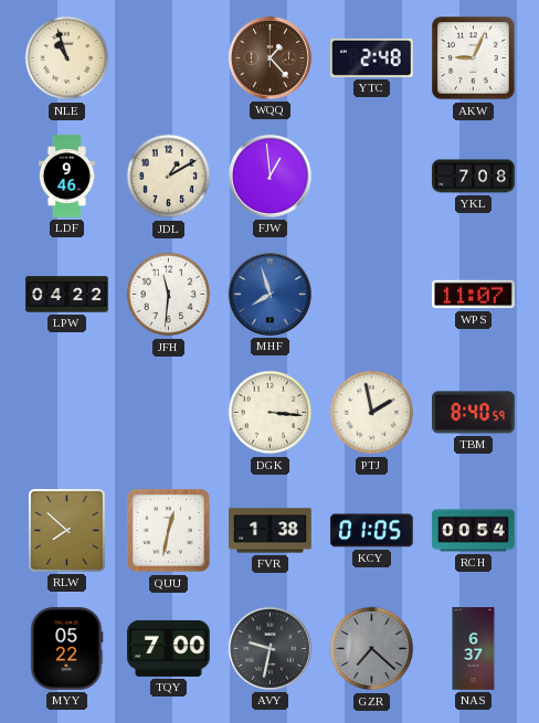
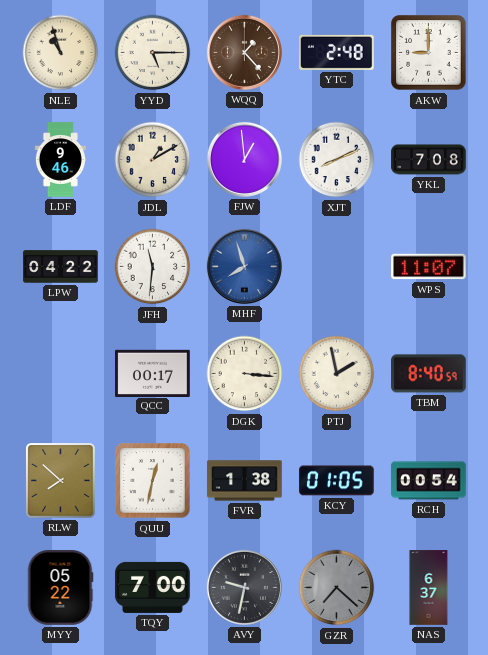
YYD: none -> 5:15 (153, 53)
AKW: 9:04 -> 9:00 (429, 53)
XJT: none -> 8:11 (337, 160)
QCC: none -> 00:17 (153, 373)
